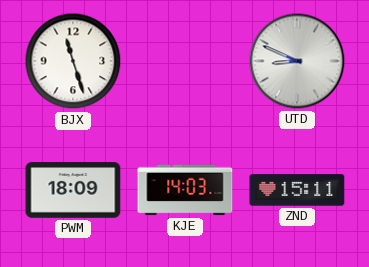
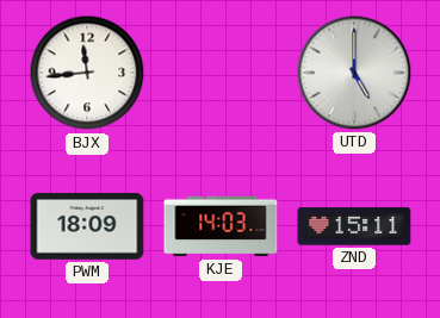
BJX: 11:27 -> 11:44 (87, 73)
UTD: 8:49 -> 5:00 (354, 73)
